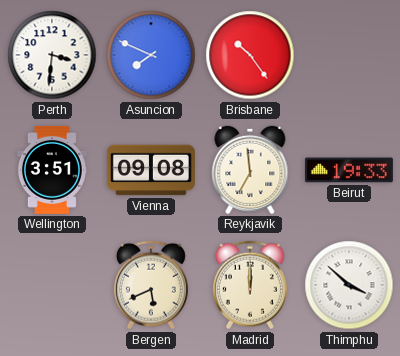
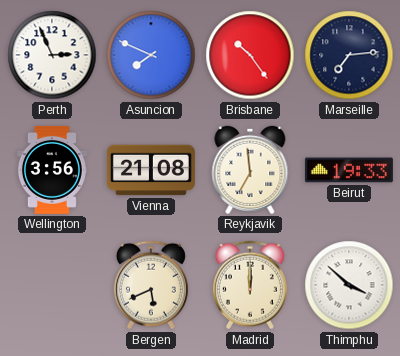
Perth: 3:31 -> 2:56 (52, 55)
Marseille: none -> 7:14 (349, 55)
Wellington: 3:51 -> 3:56 (52, 170)
Vienna: 09:08 -> 21:08 (151, 170)
